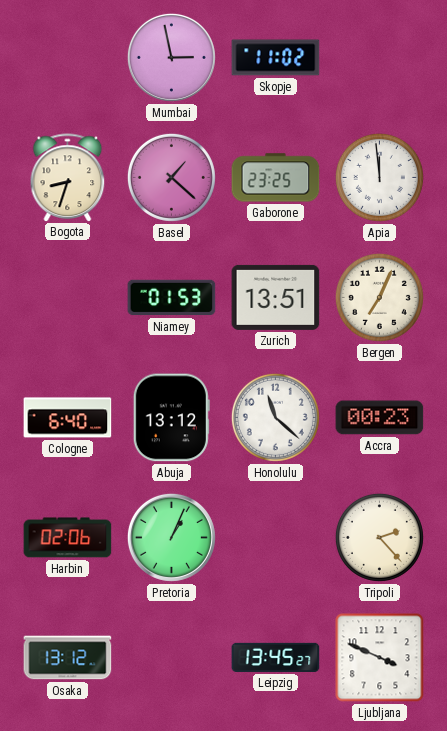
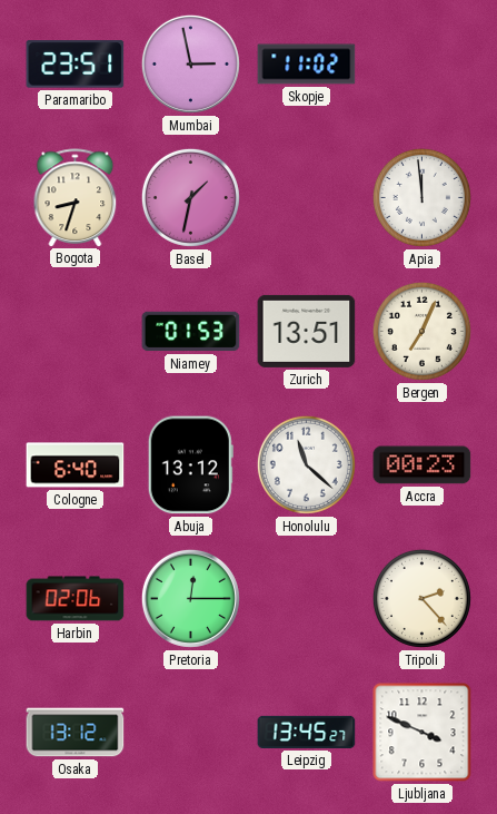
Paramaribo: none -> 23:51 (76, 65)
Basel: 1:22 -> 1:32 (190, 197)
Gaborone: 23:25 -> none (276, 178)
Pretoria: 1:04 -> 12:15 (190, 598)
